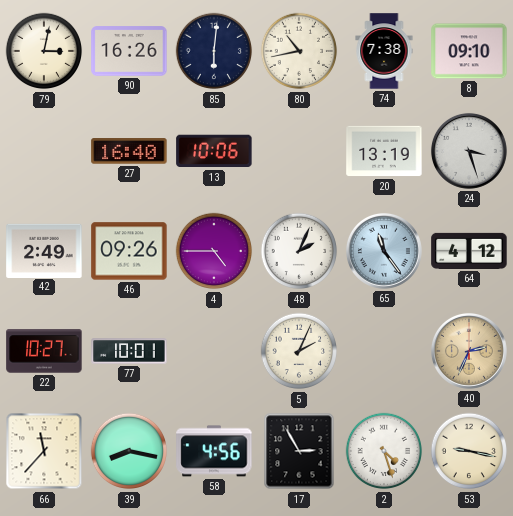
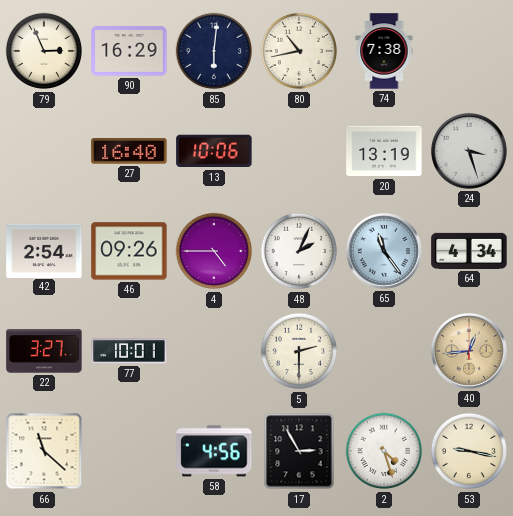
79: 3:02 -> 2:56 (44, 51)
90: 16:26 -> 16:29 (129, 51)
8: 09:10 -> none (469, 51)
42: 2:49 -> 2:54 (44, 250)
64: 4:12 -> 4:34 (469, 251)
22: 10:27 -> 3:27 (44, 351)
5: 2:04 -> 2:30 (299, 351)
40: 2:34 -> 12:44 (469, 351)
66: 11:37 -> 11:22 (44, 451)
39: 8:17 -> none (129, 451)
